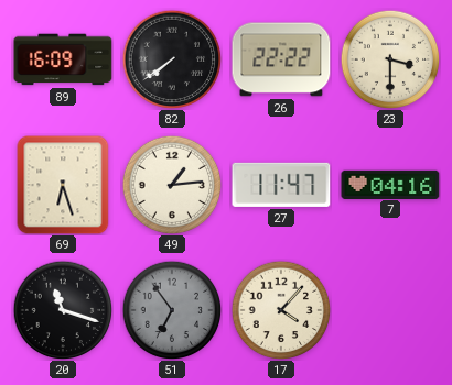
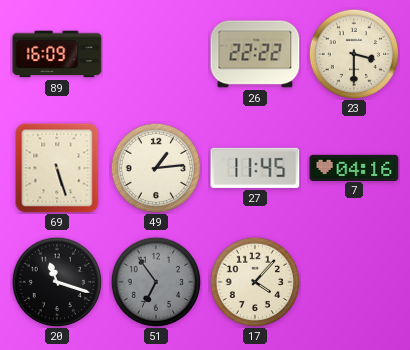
82: 7:39 -> none (172, 59)
69: 6:27 -> 5:27 (57, 168)
27: 11:47 -> 11:45 (255, 168)
